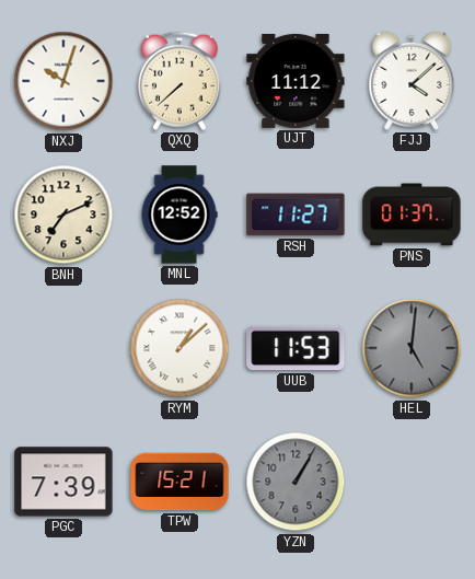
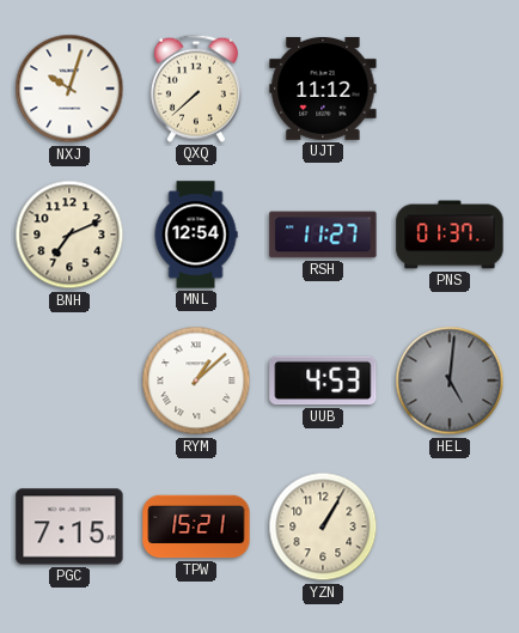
FJJ: 4:08 -> none (412, 81)
MNL: 12:52 -> 12:54 (196, 235)
UUB: 11:53 -> 4:53 (323, 381)
PGC: 7:39 -> 7:15 (69, 527)
YZN dial: grey -> cream (323, 527)
